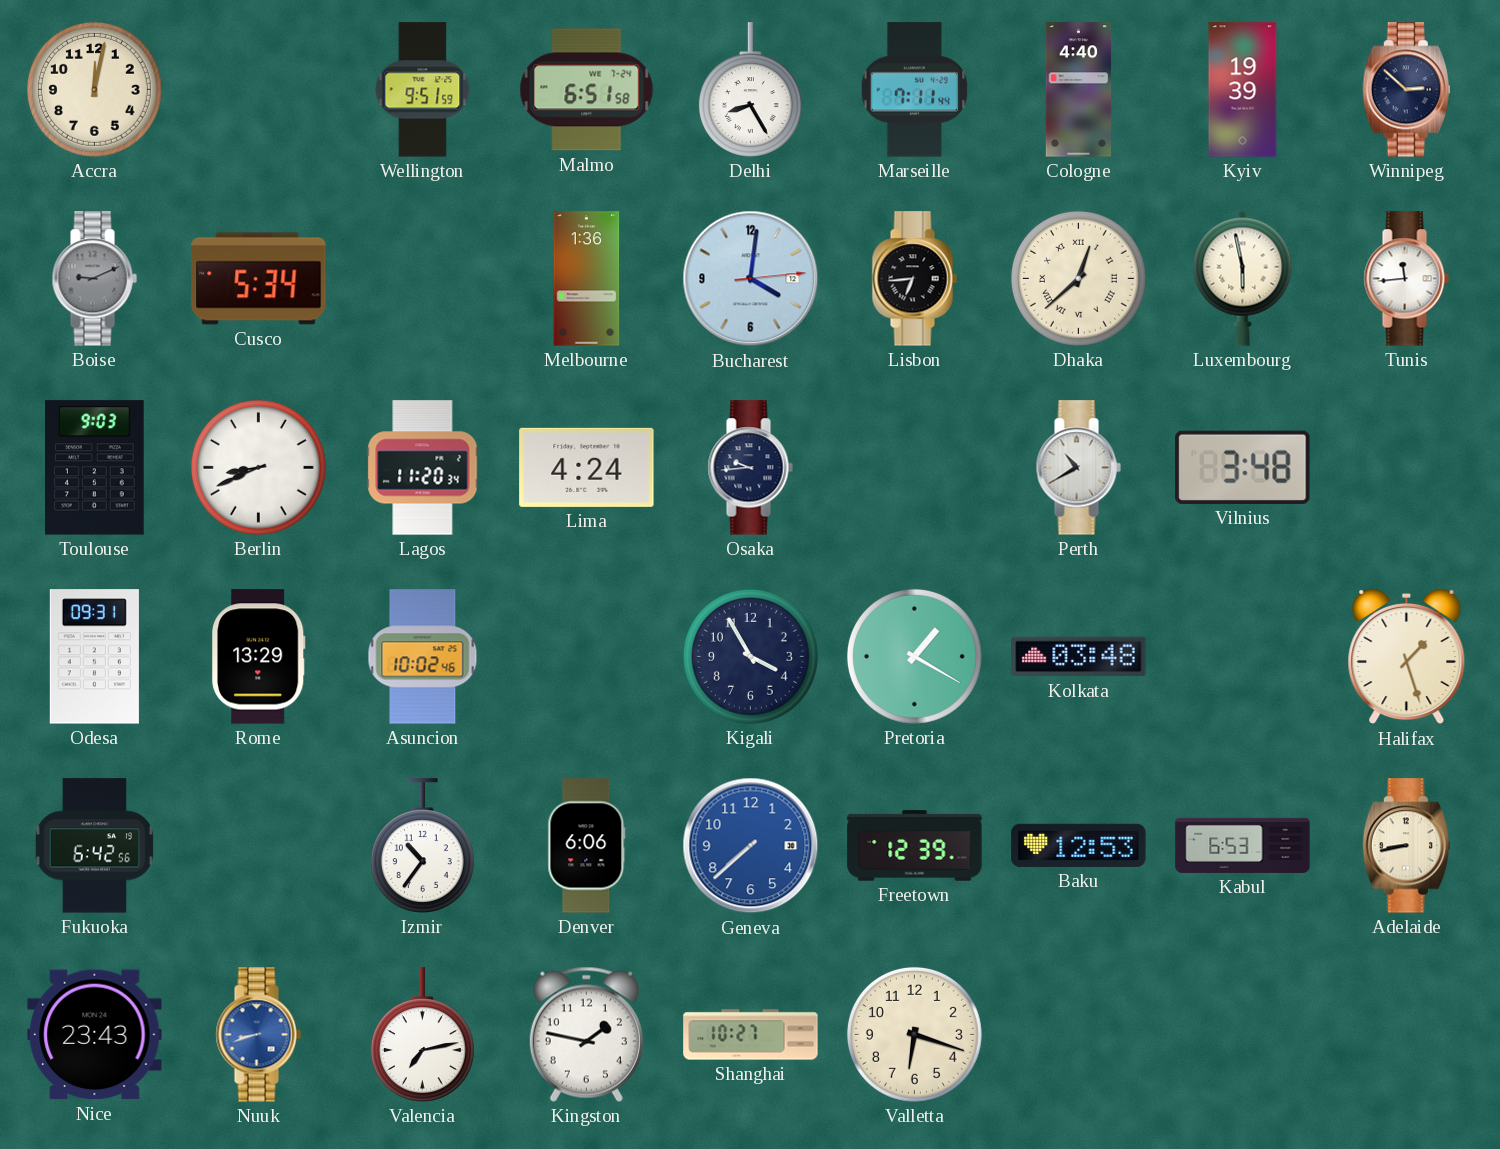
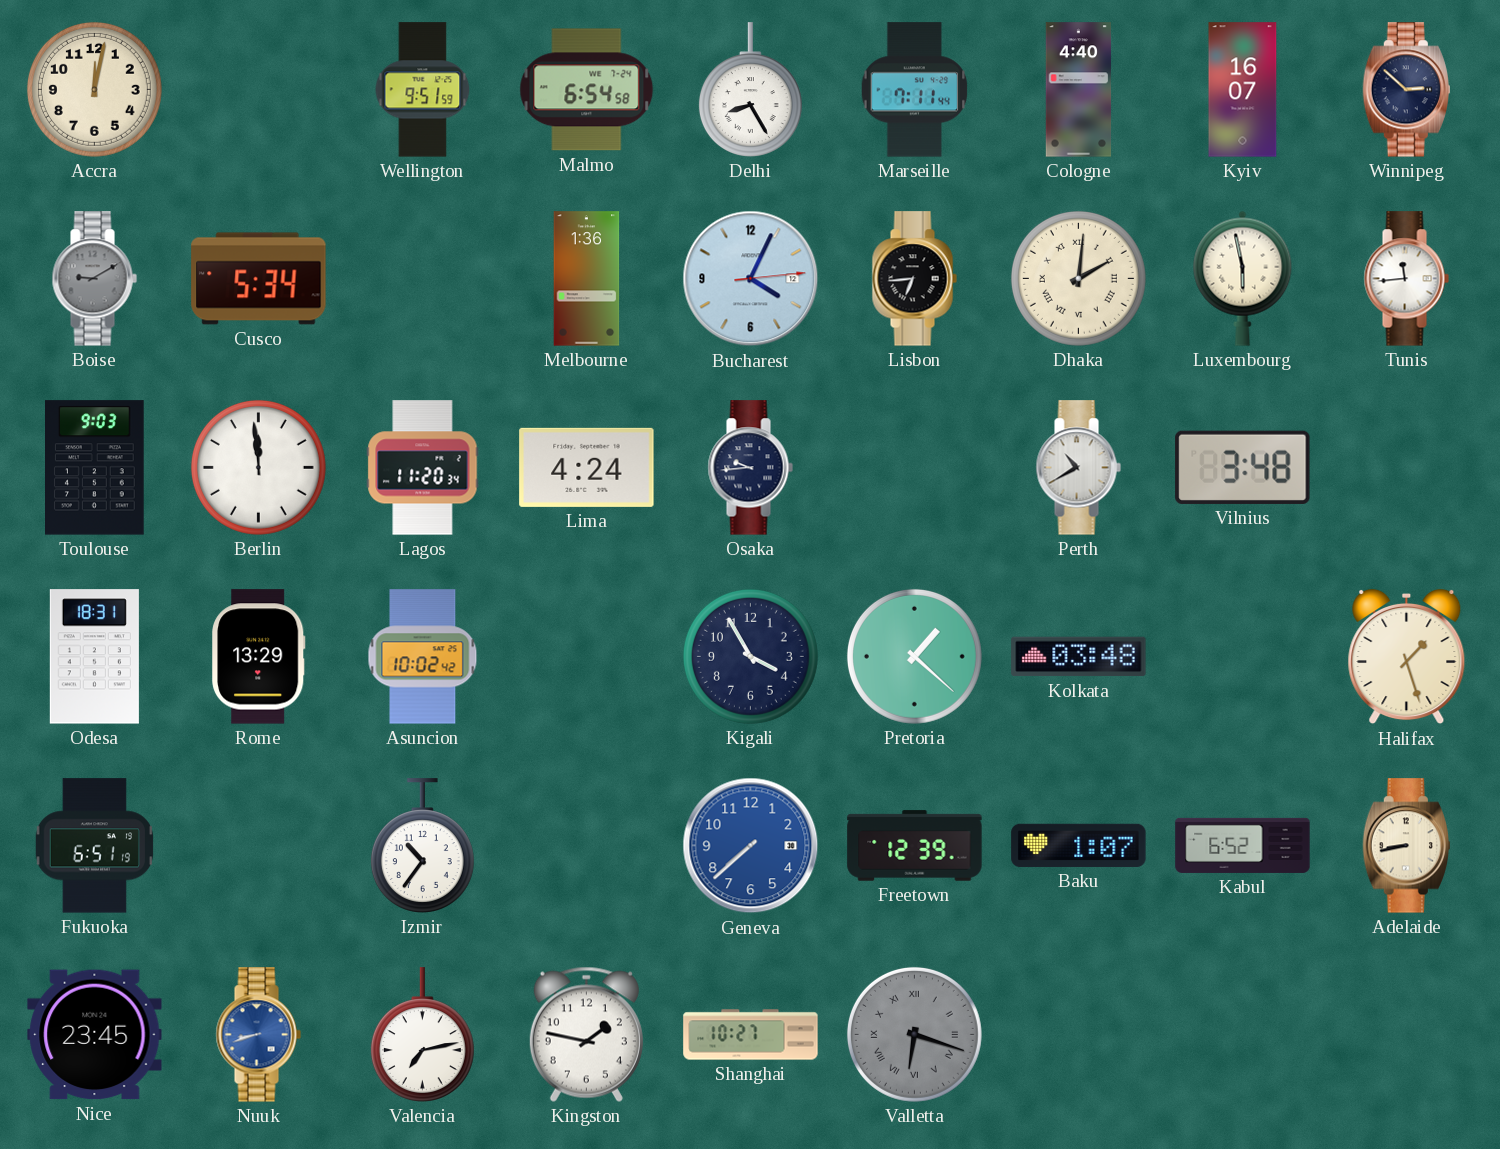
Malmo: 6:51 -> 6:54 (587, 90)
Kyiv: 19:39 -> 16:07 (1243, 90)
Boise: 9:11 -> 9:10 (94, 279)
Bucharest: 4:01 -> 4:04 (751, 279)
Dhaka: 12:38 -> 2:01 (1078, 278)
Berlin: 8:41 -> 11:59 (258, 467)
Odesa: 09:31 -> 18:31 (94, 657)
Asuncion: 10:02:46 -> 10:02:42 (423, 657)
Pretoria: 1:20 -> 1:22 (914, 656)
Fukuoka: 6:42 -> 6:51 (95, 846)
Denver: 6:06 -> none (587, 846)
Baku: 12:53 -> 1:07 (1079, 845)
Kabul: 6:53 -> 6:52 (1243, 845)
Nice: 23:43 -> 23:45 (95, 1035)
Valletta dial: cream -> grey (914, 1034)
Valletta numerals: Arabic -> Roman (914, 1034)
